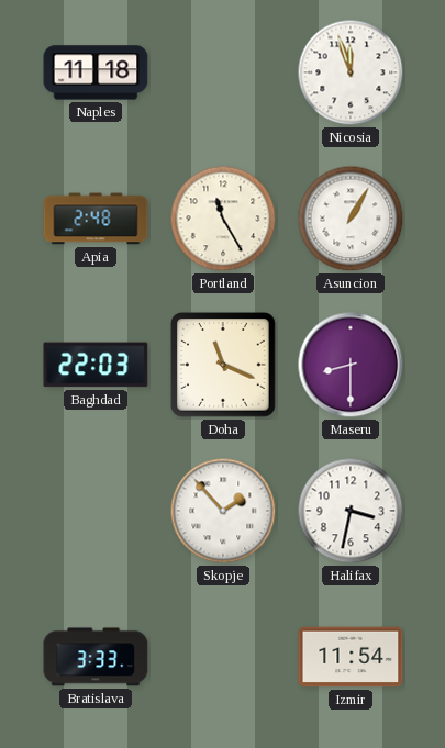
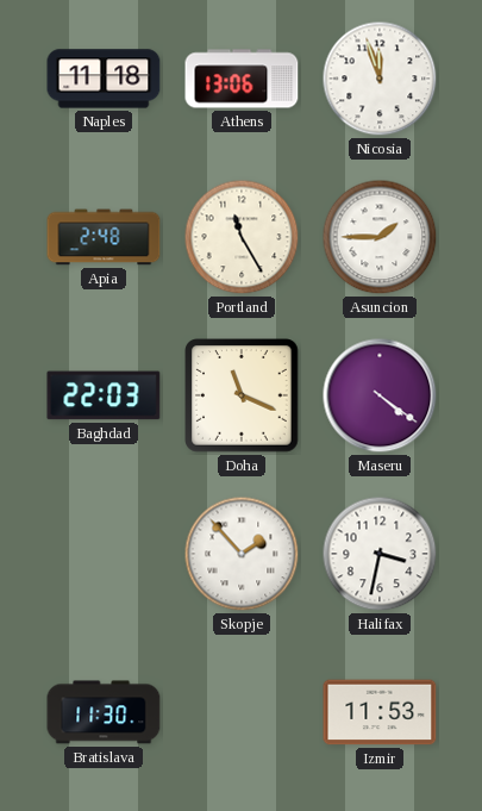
Athens: none -> 13:06 (242, 79)
Asuncion: 1:05 -> 1:45 (380, 237)
Maseru: 8:30 -> 4:21 (380, 395)
Bratislava: 3:33 -> 11:30 (104, 712)
Izmir: 11:54 -> 11:53 (380, 712)
